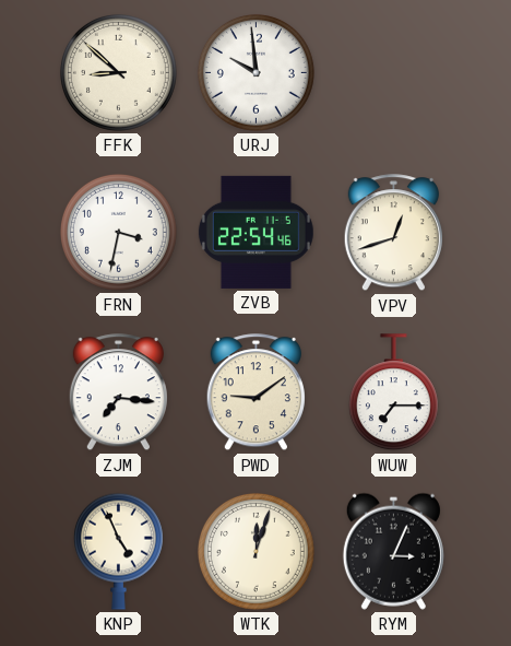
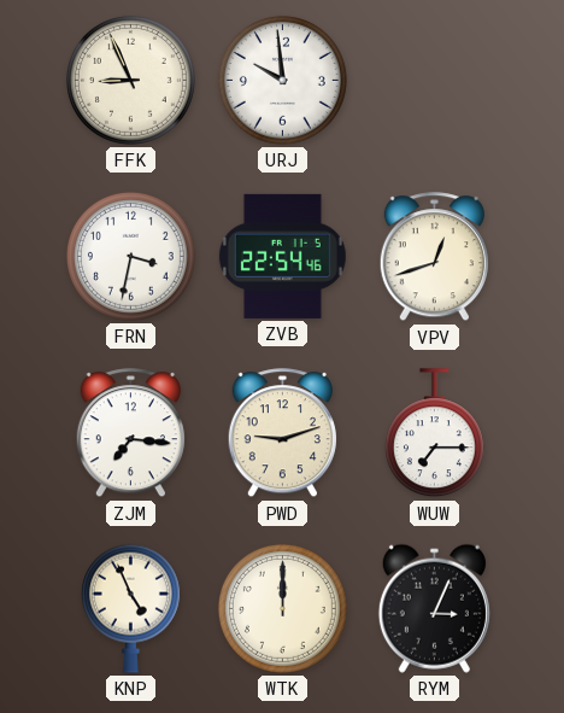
FFK: 8:52 -> 8:56 (130, 80)
PWD: 9:09 -> 9:12 (282, 433)
WTK: 12:03 -> 12:00 (282, 608)
